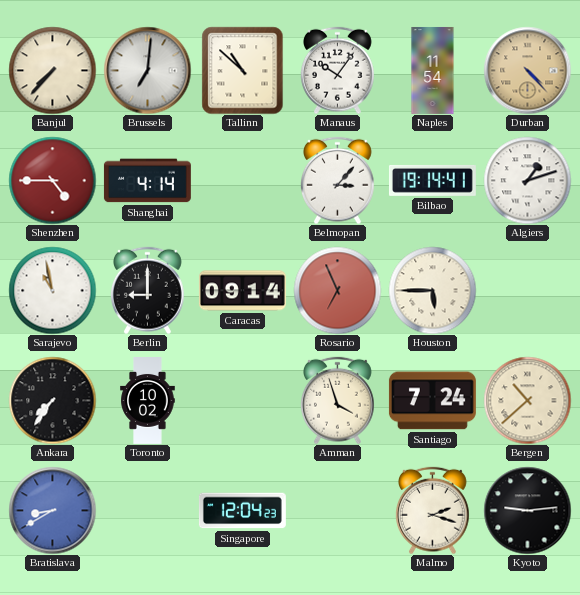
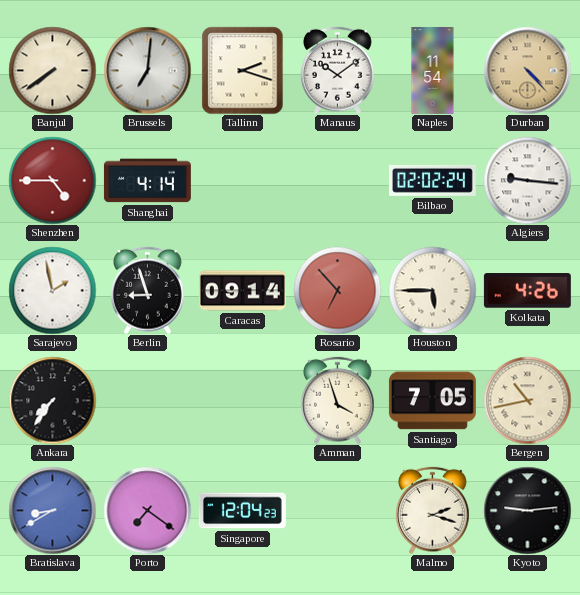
Banjul: 7:37 -> 7:39 (52, 70)
Tallinn: 10:52 -> 2:18 (243, 70)
Manaus: 10:06 -> 10:09 (338, 70)
Belmopan: 3:07 -> none (338, 180)
Bilbao: 19:14 -> 02:02 (432, 180)
Algiers: 1:12 -> 9:16 (527, 180)
Sarajevo: 10:58 -> 1:58 (52, 290)
Berlin: 9:00 -> 8:57 (148, 290)
Rosario: 6:56 -> 6:53 (337, 290)
Kolkata: none -> 4:26 (527, 291)
Toronto: 10:02 -> none (148, 401)
Santiago: 7:24 -> 7:05 (432, 401)
Bergen: 10:38 -> 10:43 (527, 400)
Porto: none -> 7:21 (147, 510)
